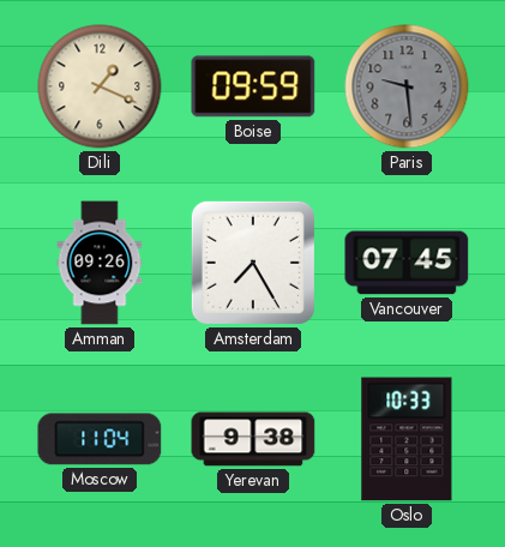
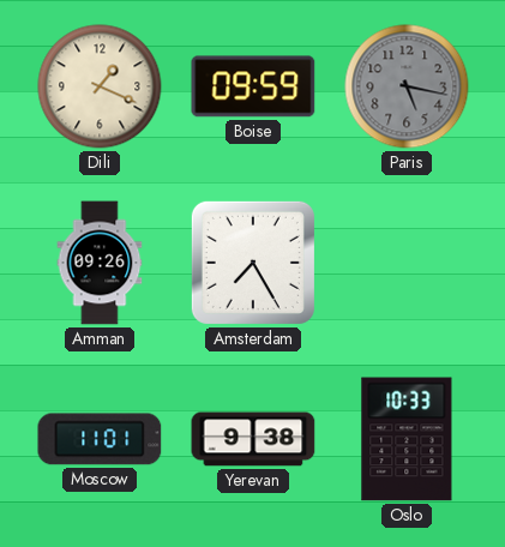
Paris: 9:29 -> 5:17 (407, 86)
Vancouver: 07:45 -> none (407, 263)
Moscow: 11:04 -> 11:01 (100, 439)
